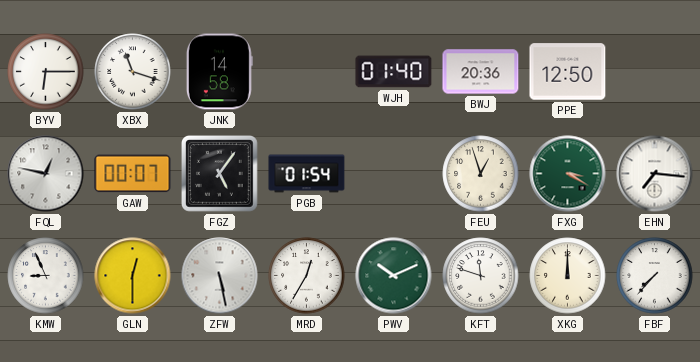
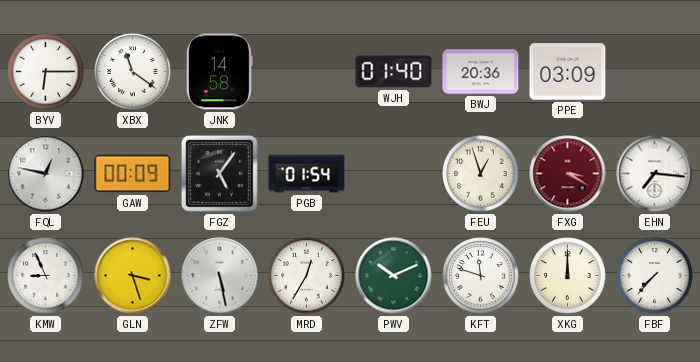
XBX: 11:18 -> 11:21 (133, 72)
PPE: 12:50 -> 03:09 (568, 72)
GAW: 00:07 -> 00:09 (133, 174)
FXG dial: green -> burgundy (568, 174)
GLN: 12:30 -> 3:27 (133, 276)
